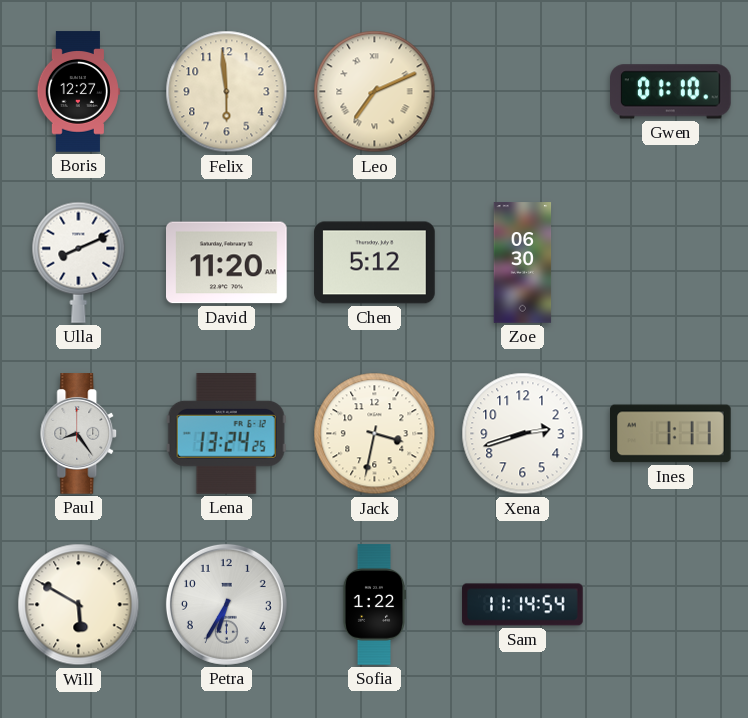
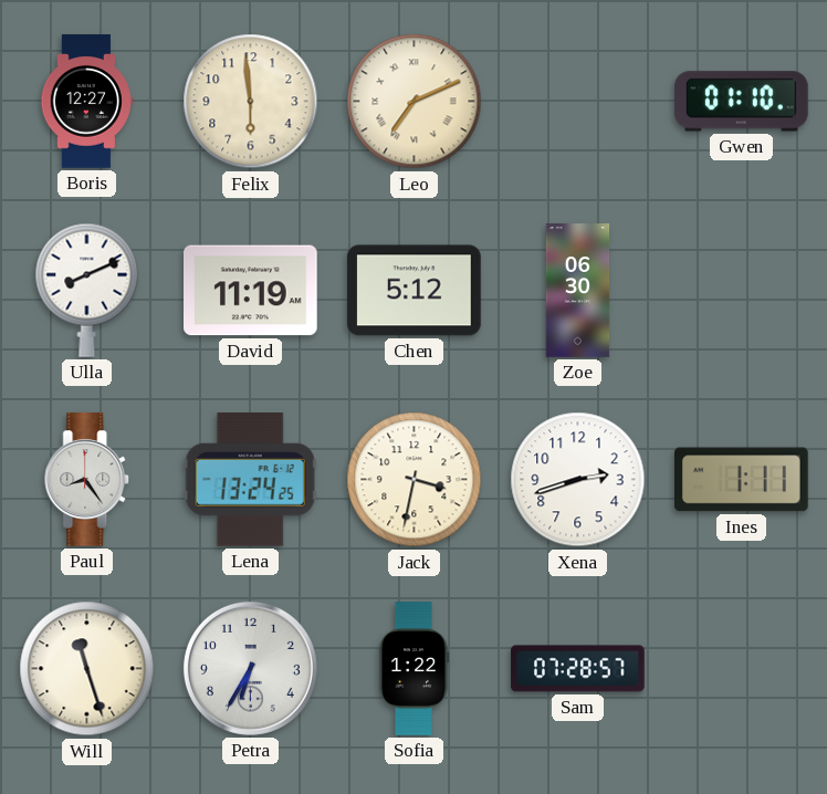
David: 11:20 -> 11:19 (251, 291)
Will: 5:50 -> 11:27 (87, 669)
Sam: 11:14 -> 07:28 (578, 669)
